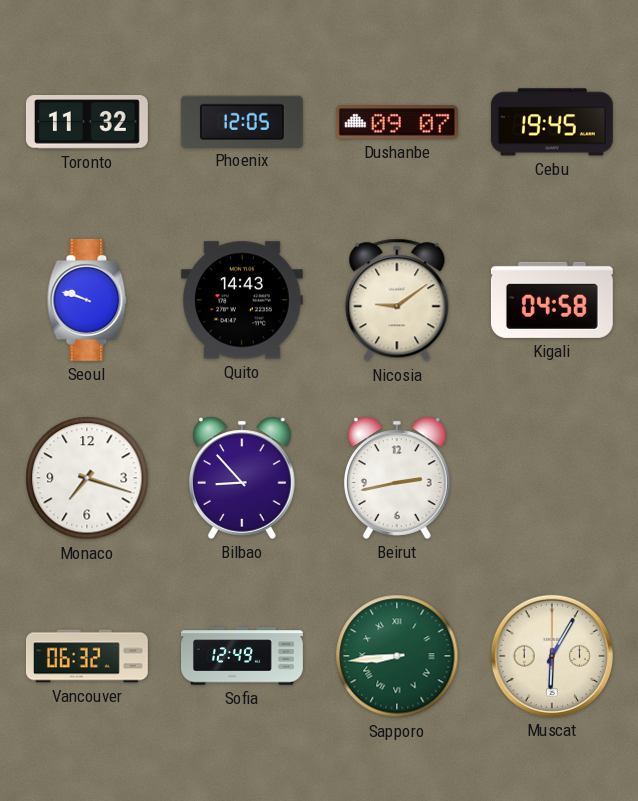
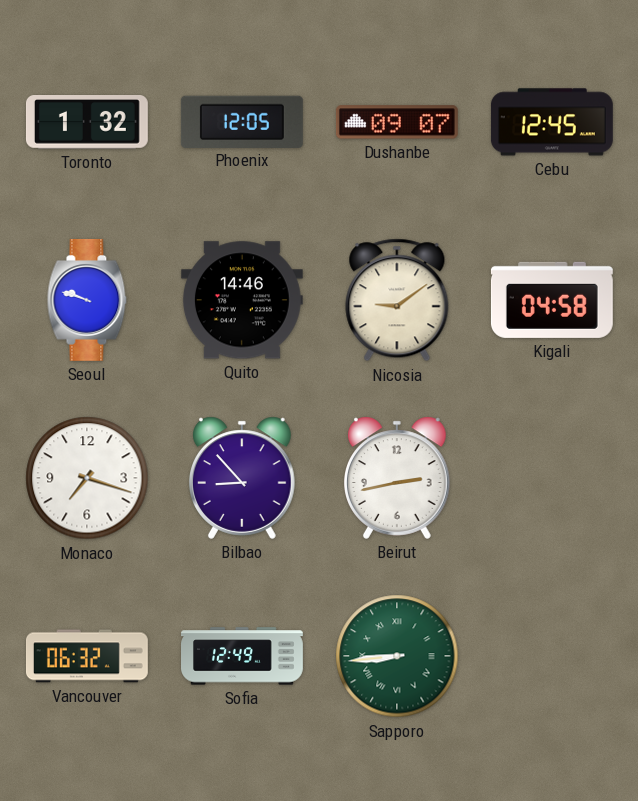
Toronto: 11:32 -> 1:32 (87, 123)
Cebu: 19:45 -> 12:45 (552, 122)
Quito: 14:43 -> 14:46 (242, 300)
Muscat: 6:05 -> none (552, 656)
